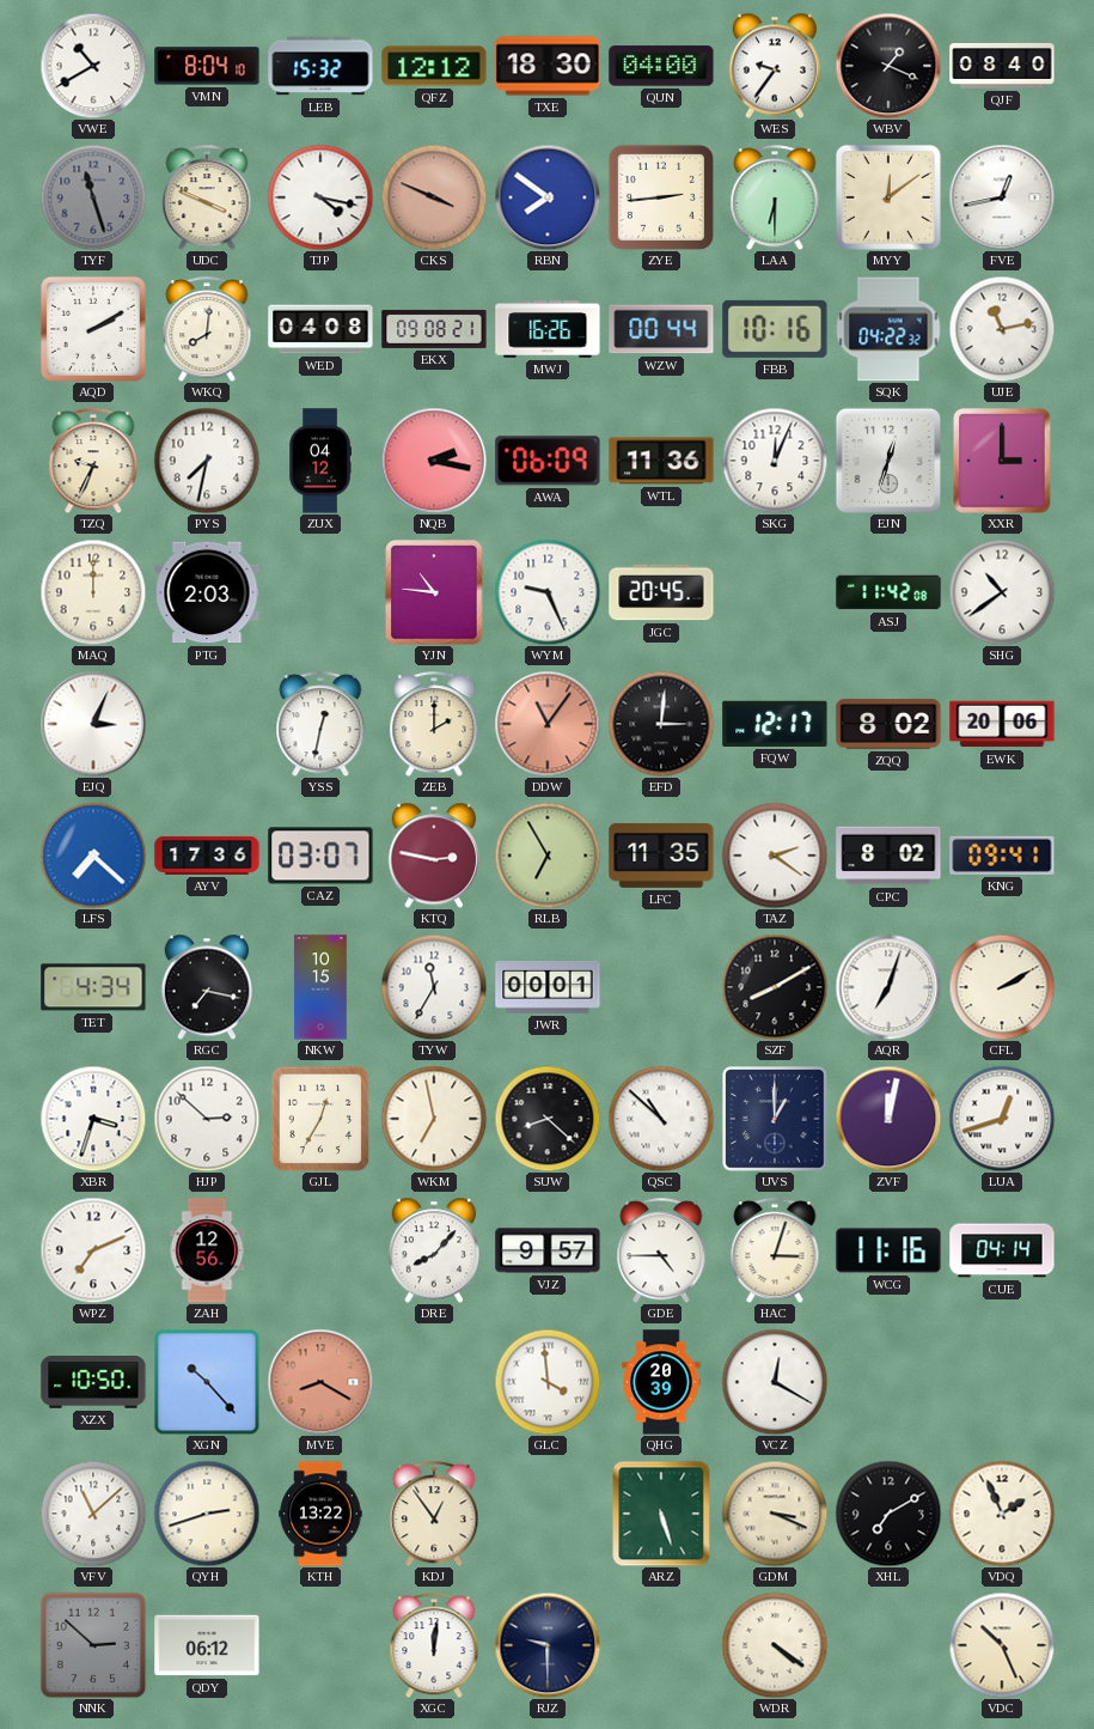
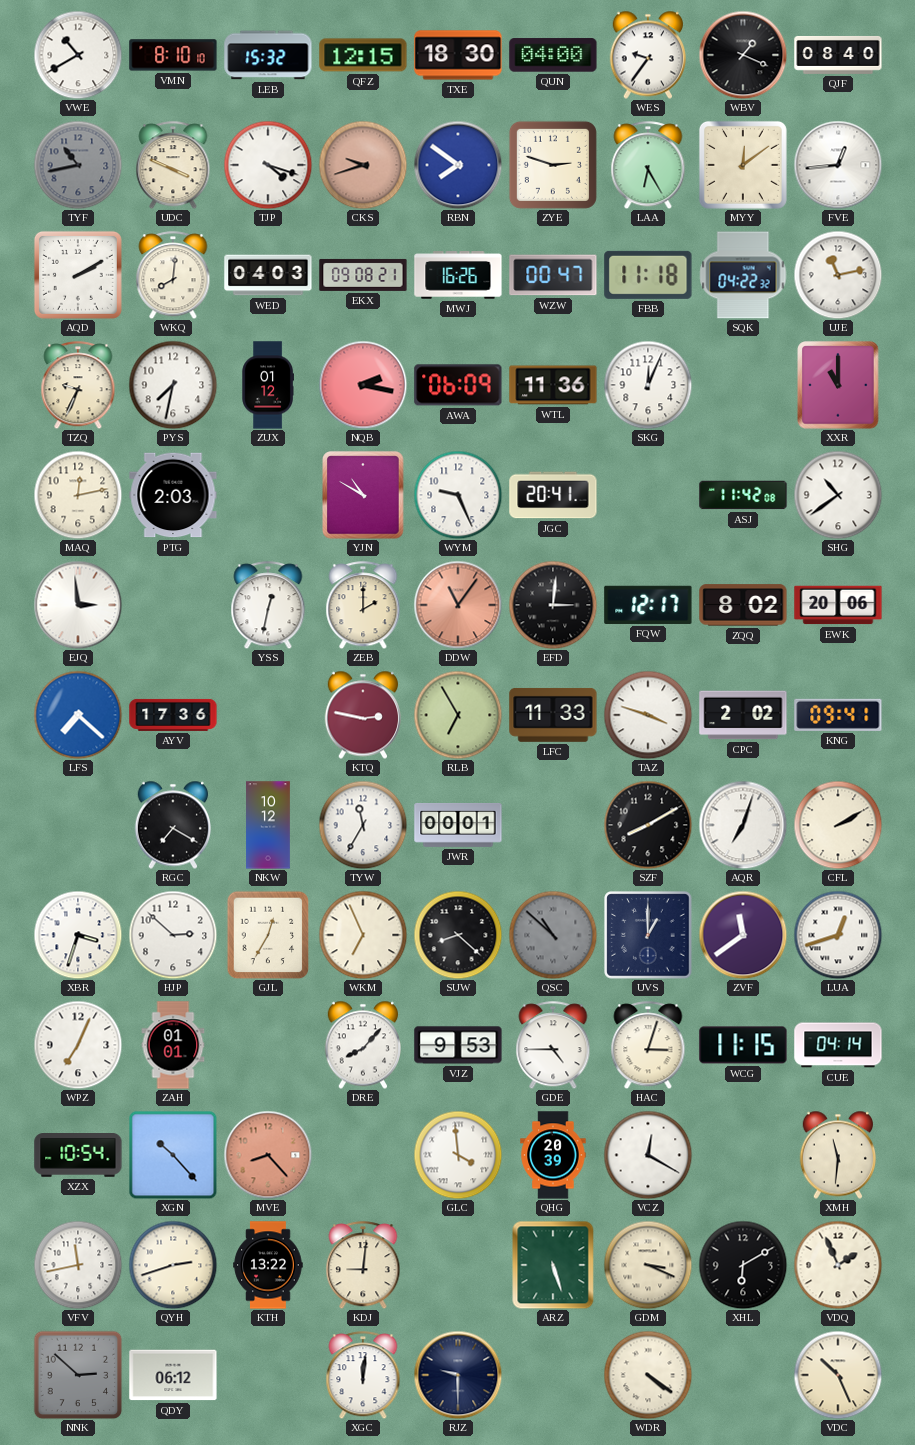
VMN: 8:04 -> 8:10 (173, 55)
QFZ: 12:12 -> 12:15 (363, 55)
TYF: 11:27 -> 10:43 (78, 165)
TJP: 4:17 -> 4:18 (268, 165)
CKS: 3:49 -> 9:42 (363, 165)
ZYE: 2:44 -> 2:48 (553, 165)
LAA: 6:30 -> 6:25 (648, 165)
FVE: 12:43 -> 12:44 (838, 165)
WED: 04:08 -> 04:03 (268, 275)
WZW: 00:44 -> 00:47 (553, 275)
FBB: 10:16 -> 11:18 (648, 275)
ZUX: 04:12 -> 01:12 (267, 385)
EJN: 12:33 -> none (887, 459)
XXR: 3:00 -> 11:00 (838, 385)
MAQ: 12:00 -> 12:13 (78, 495)
YJN: 10:46 -> 10:50 (363, 495)
JGC: 20:45 -> 20:41 (553, 495)
EJQ: 3:04 -> 2:59 (78, 605)
CAZ: 03:07 -> none (320, 856)
LFC: 11:35 -> 11:33 (553, 715)
TAZ: 2:21 -> 3:48 (648, 715)
CPC: 8:02 -> 2:02 (743, 715)
TET: 4:34 -> none (93, 987)
RGC: 7:17 -> 7:20 (172, 825)
NKW: 10:15 -> 10:12 (268, 825)
WKM: 6:58 -> 6:56 (363, 935)
QSC dial: white -> grey (553, 935)
ZVF: 12:02 -> 11:39 (743, 935)
WPZ: 7:11 -> 7:04 (78, 1045)
ZAH: 12:56 -> 01:01 (173, 1045)
VJZ: 9:57 -> 9:53 (458, 1045)
WCG: 11:16 -> 11:15 (743, 1045)
XZX: 10:50 -> 10:54 (78, 1156)
MVE: 8:20 -> 8:23 (268, 1155)
XMH: none -> 11:31 (837, 1155)
VFV: 11:08 -> 11:43 (78, 1265)
KDJ: 12:54 -> 9:01 (363, 1265)
XHL: 7:10 -> 6:10 (743, 1265)
